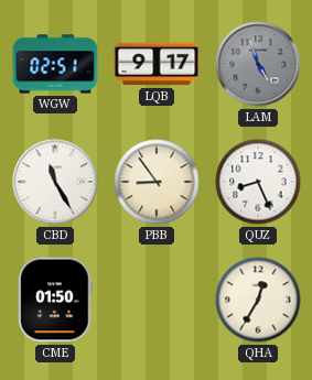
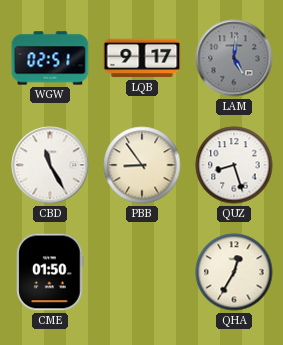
LAM: 4:57 -> 5:01 (234, 58)
QUZ: 8:26 -> 8:27 (234, 165)
